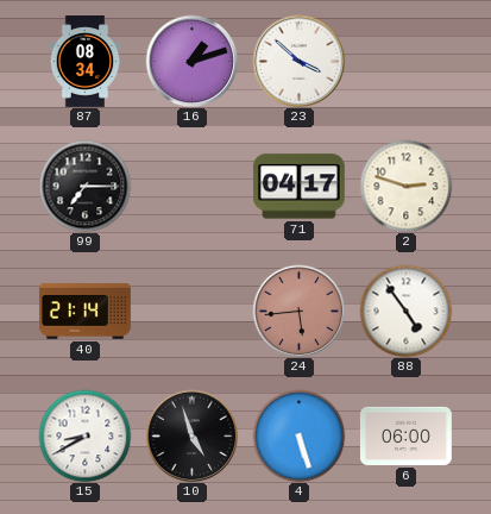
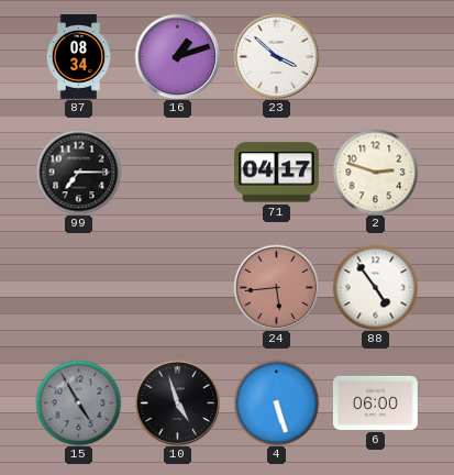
40: 21:14 -> none (84, 312)
15: 8:40 -> 4:55 (78, 402)
15 dial: white -> grey (78, 402)
